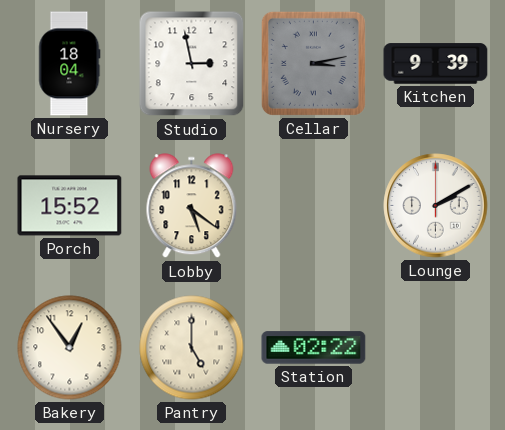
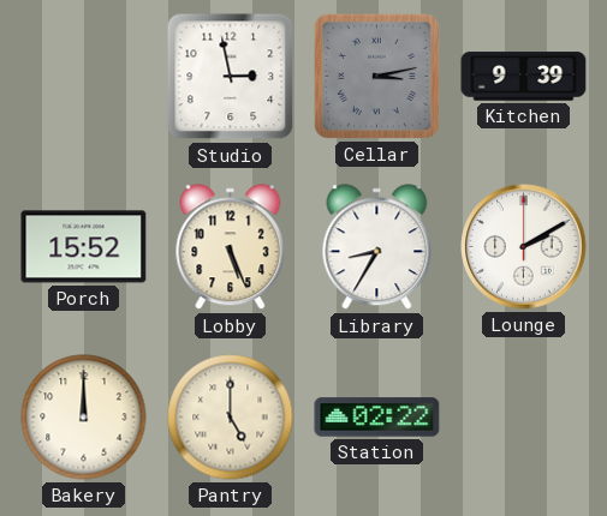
Nursery: 18:04 -> none (70, 64)
Lobby: 5:21 -> 5:26 (231, 247)
Library: none -> 8:35 (377, 247)
Bakery: 12:54 -> 12:00 (84, 418)
